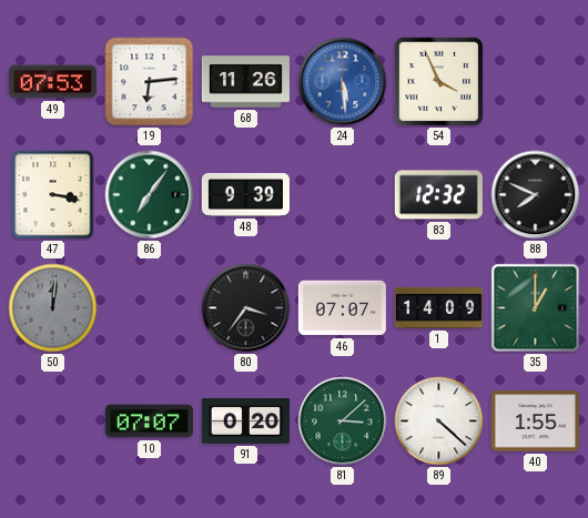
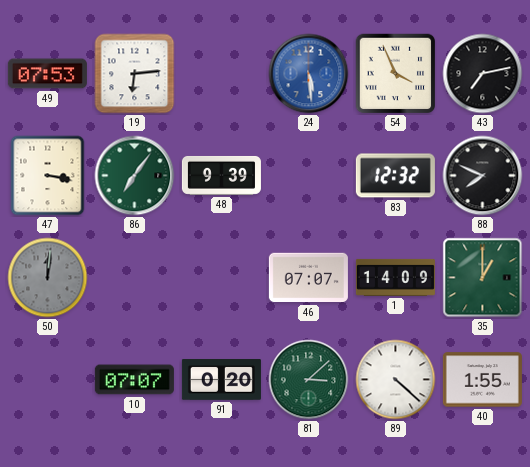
68: 11:26 -> none (245, 82)
43: none -> 7:13 (483, 74)
80: 3:36 -> none (246, 308)
